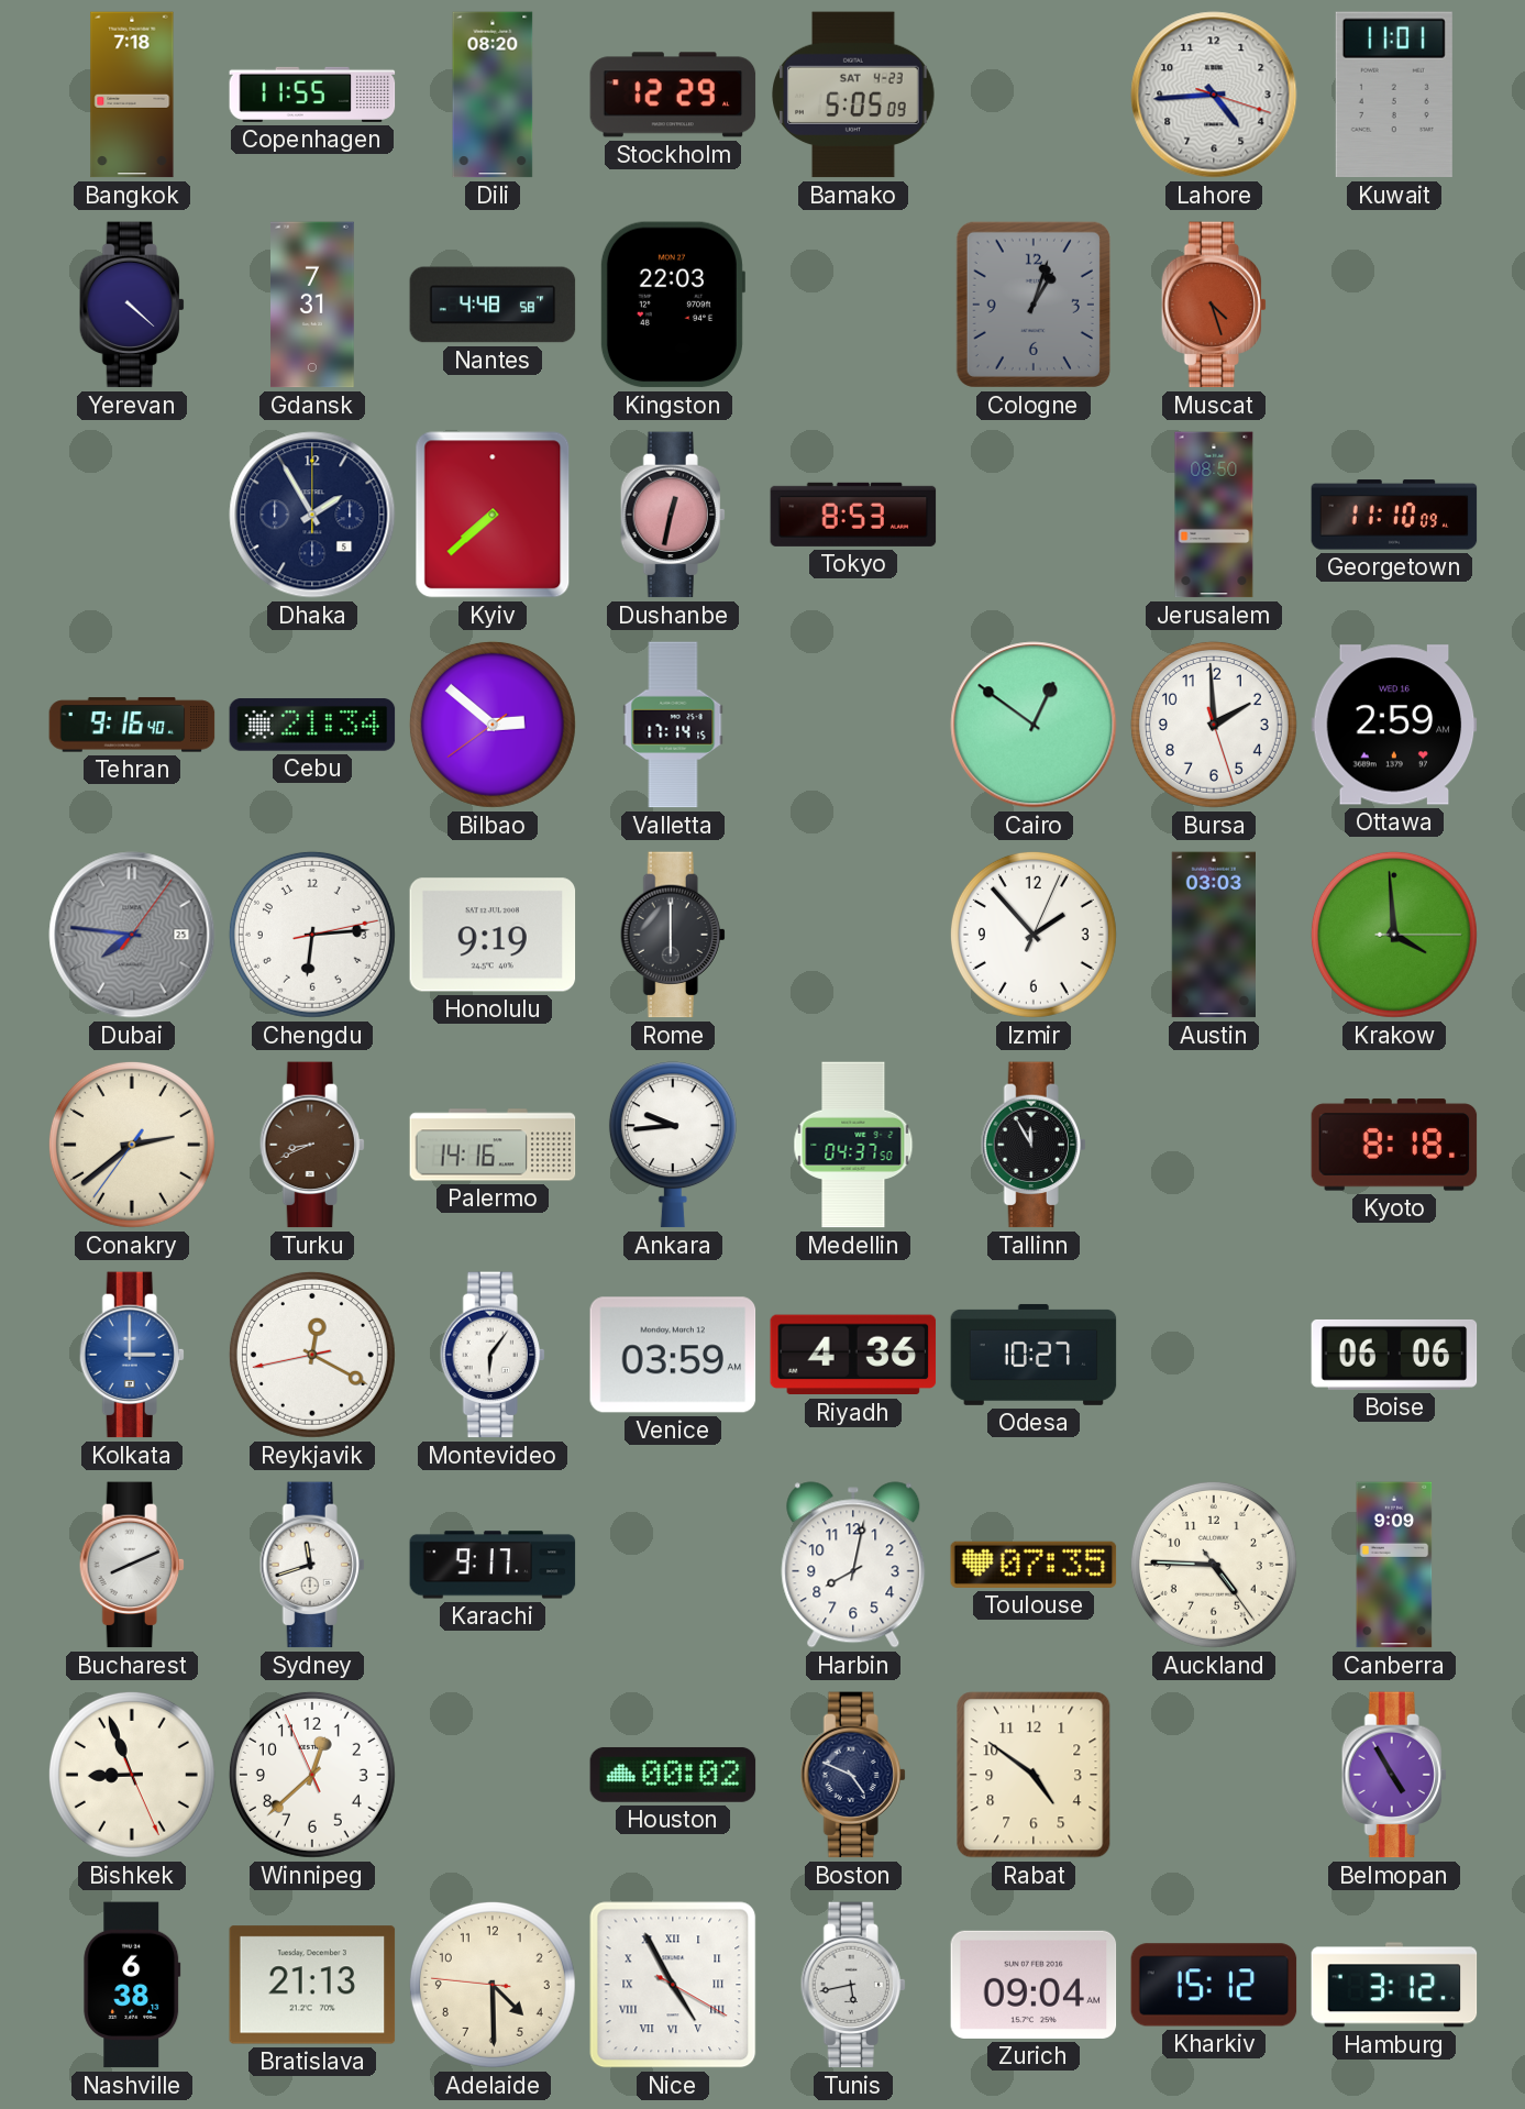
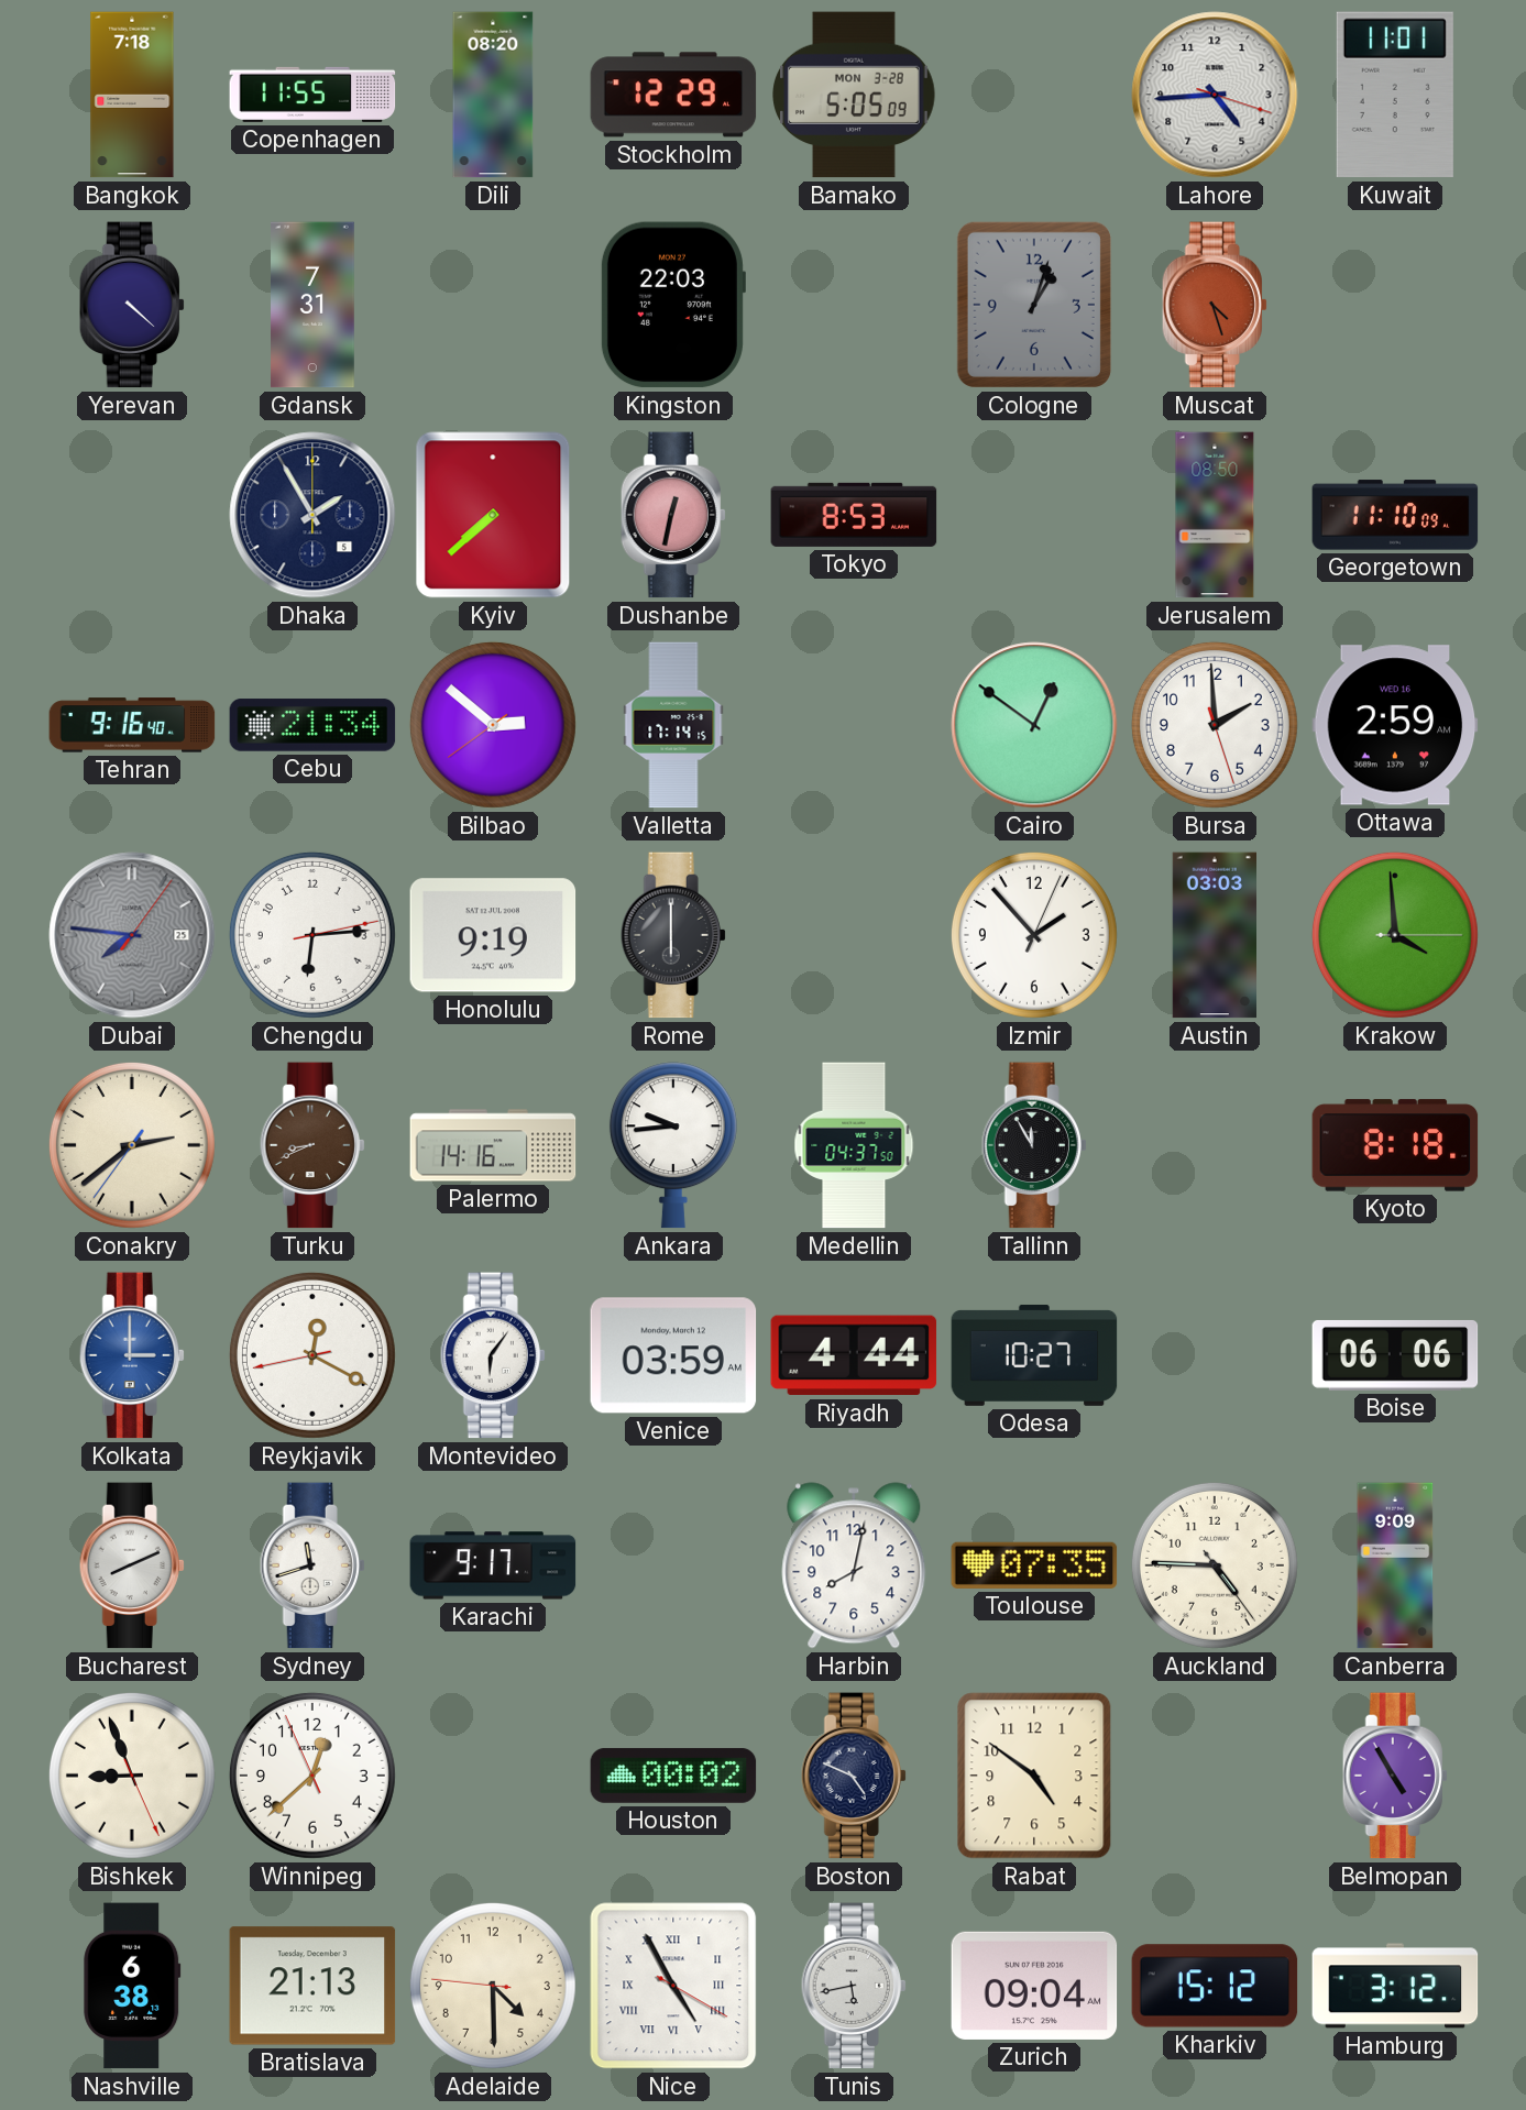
Bamako date: SAT 4-23 -> MON 3-28 (854, 95)
Nantes: 4:48 -> none (493, 305)
Riyadh: 4:36 -> 4:44 (854, 1355)
